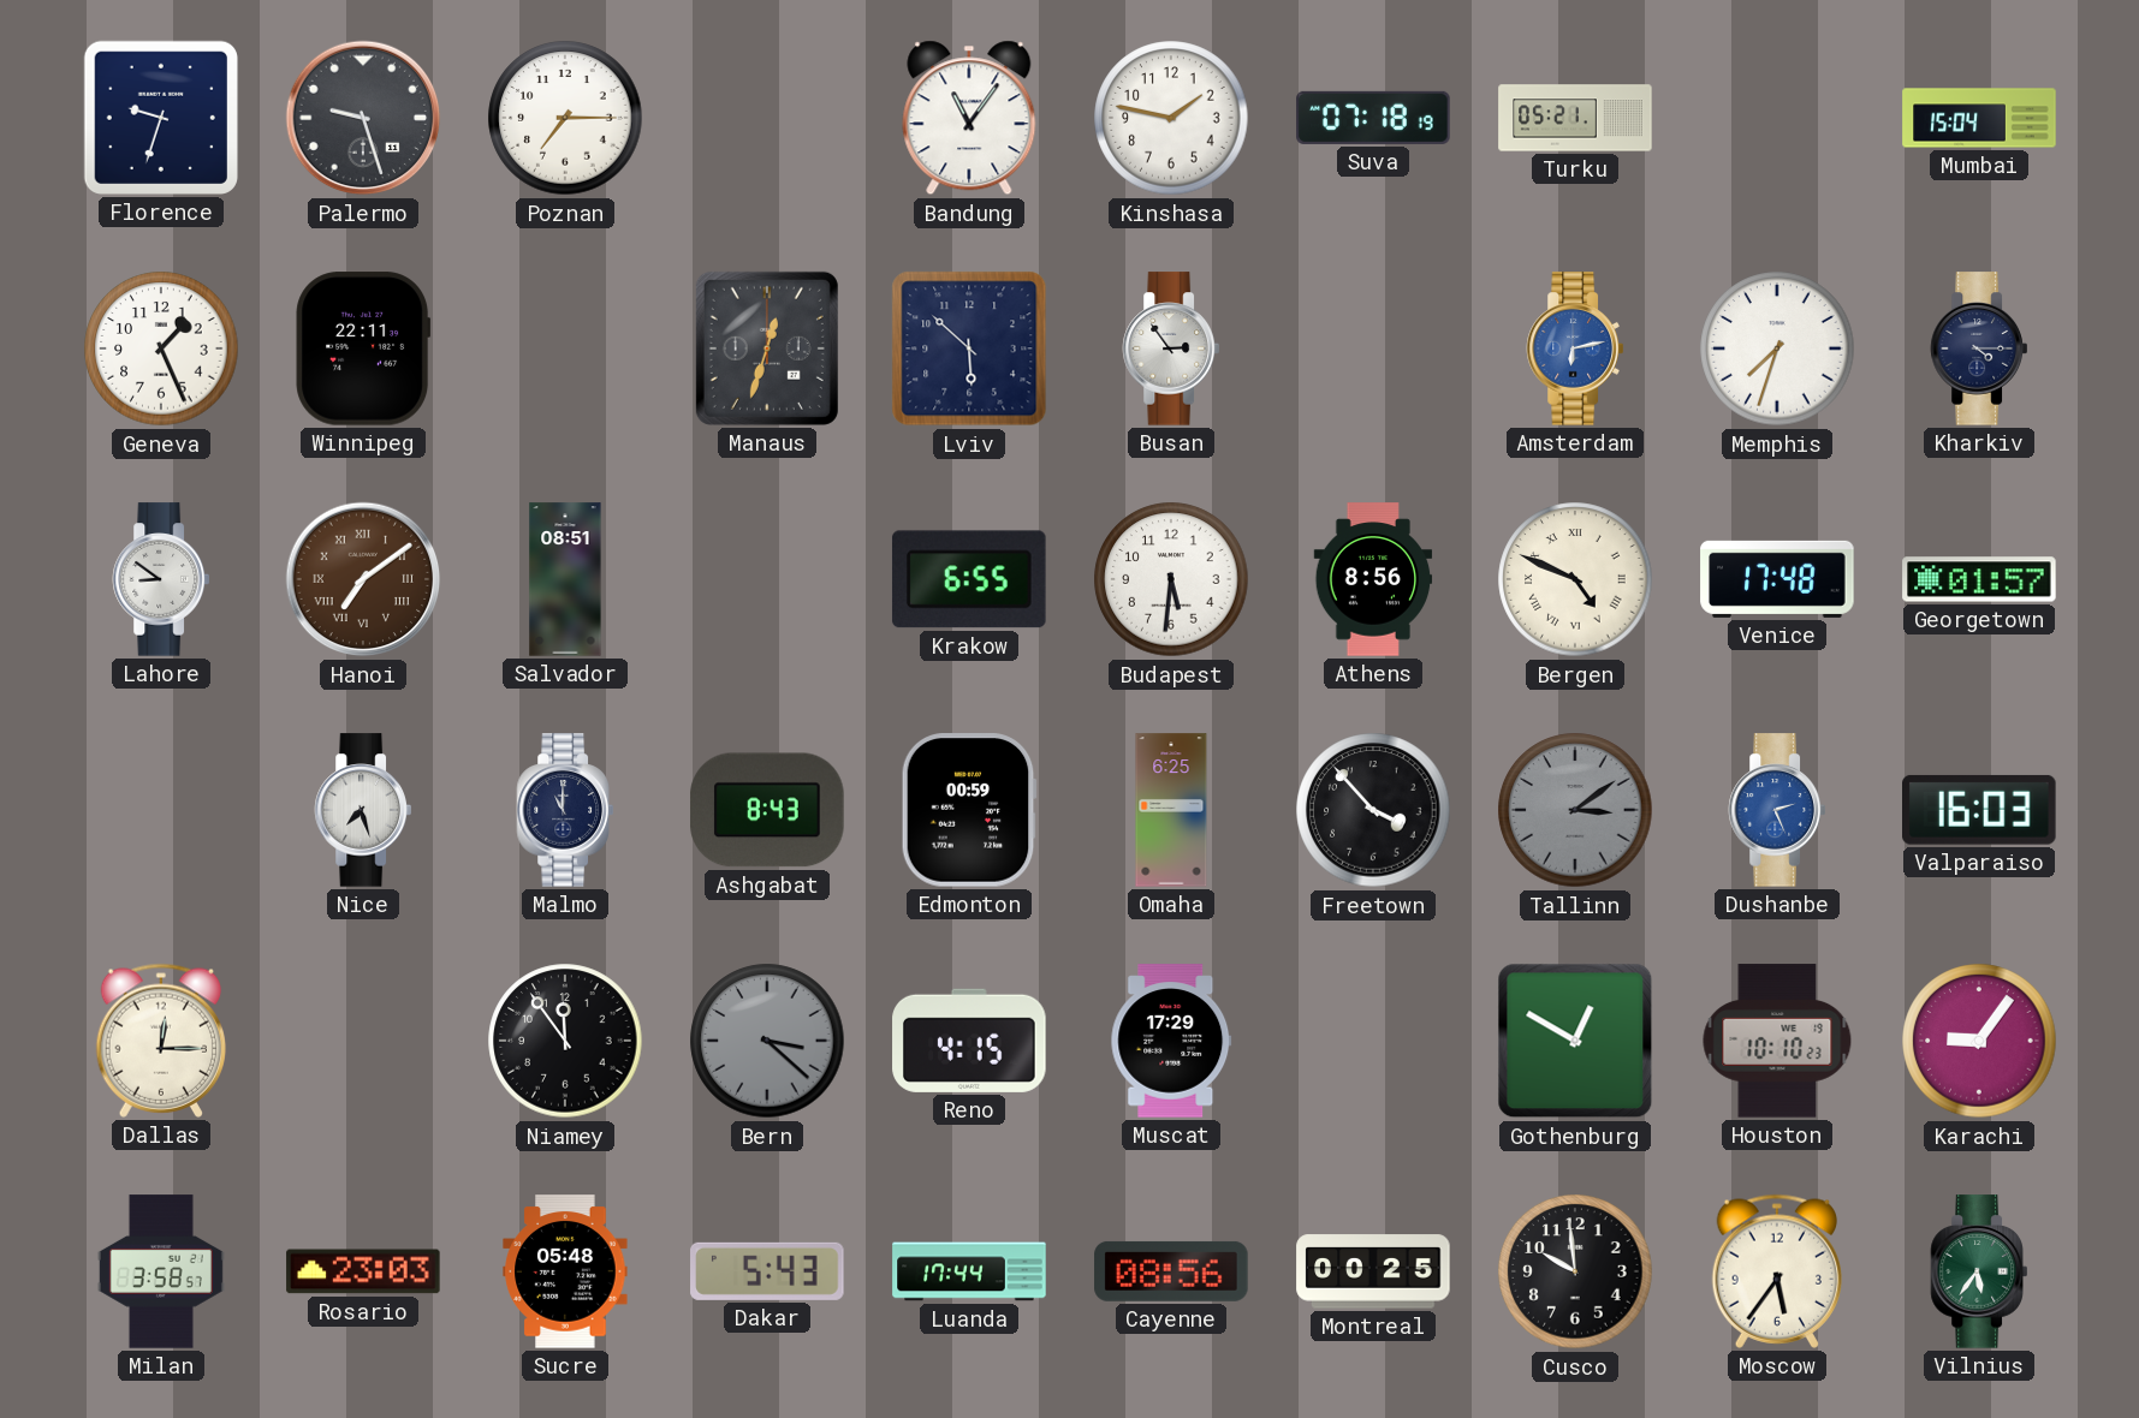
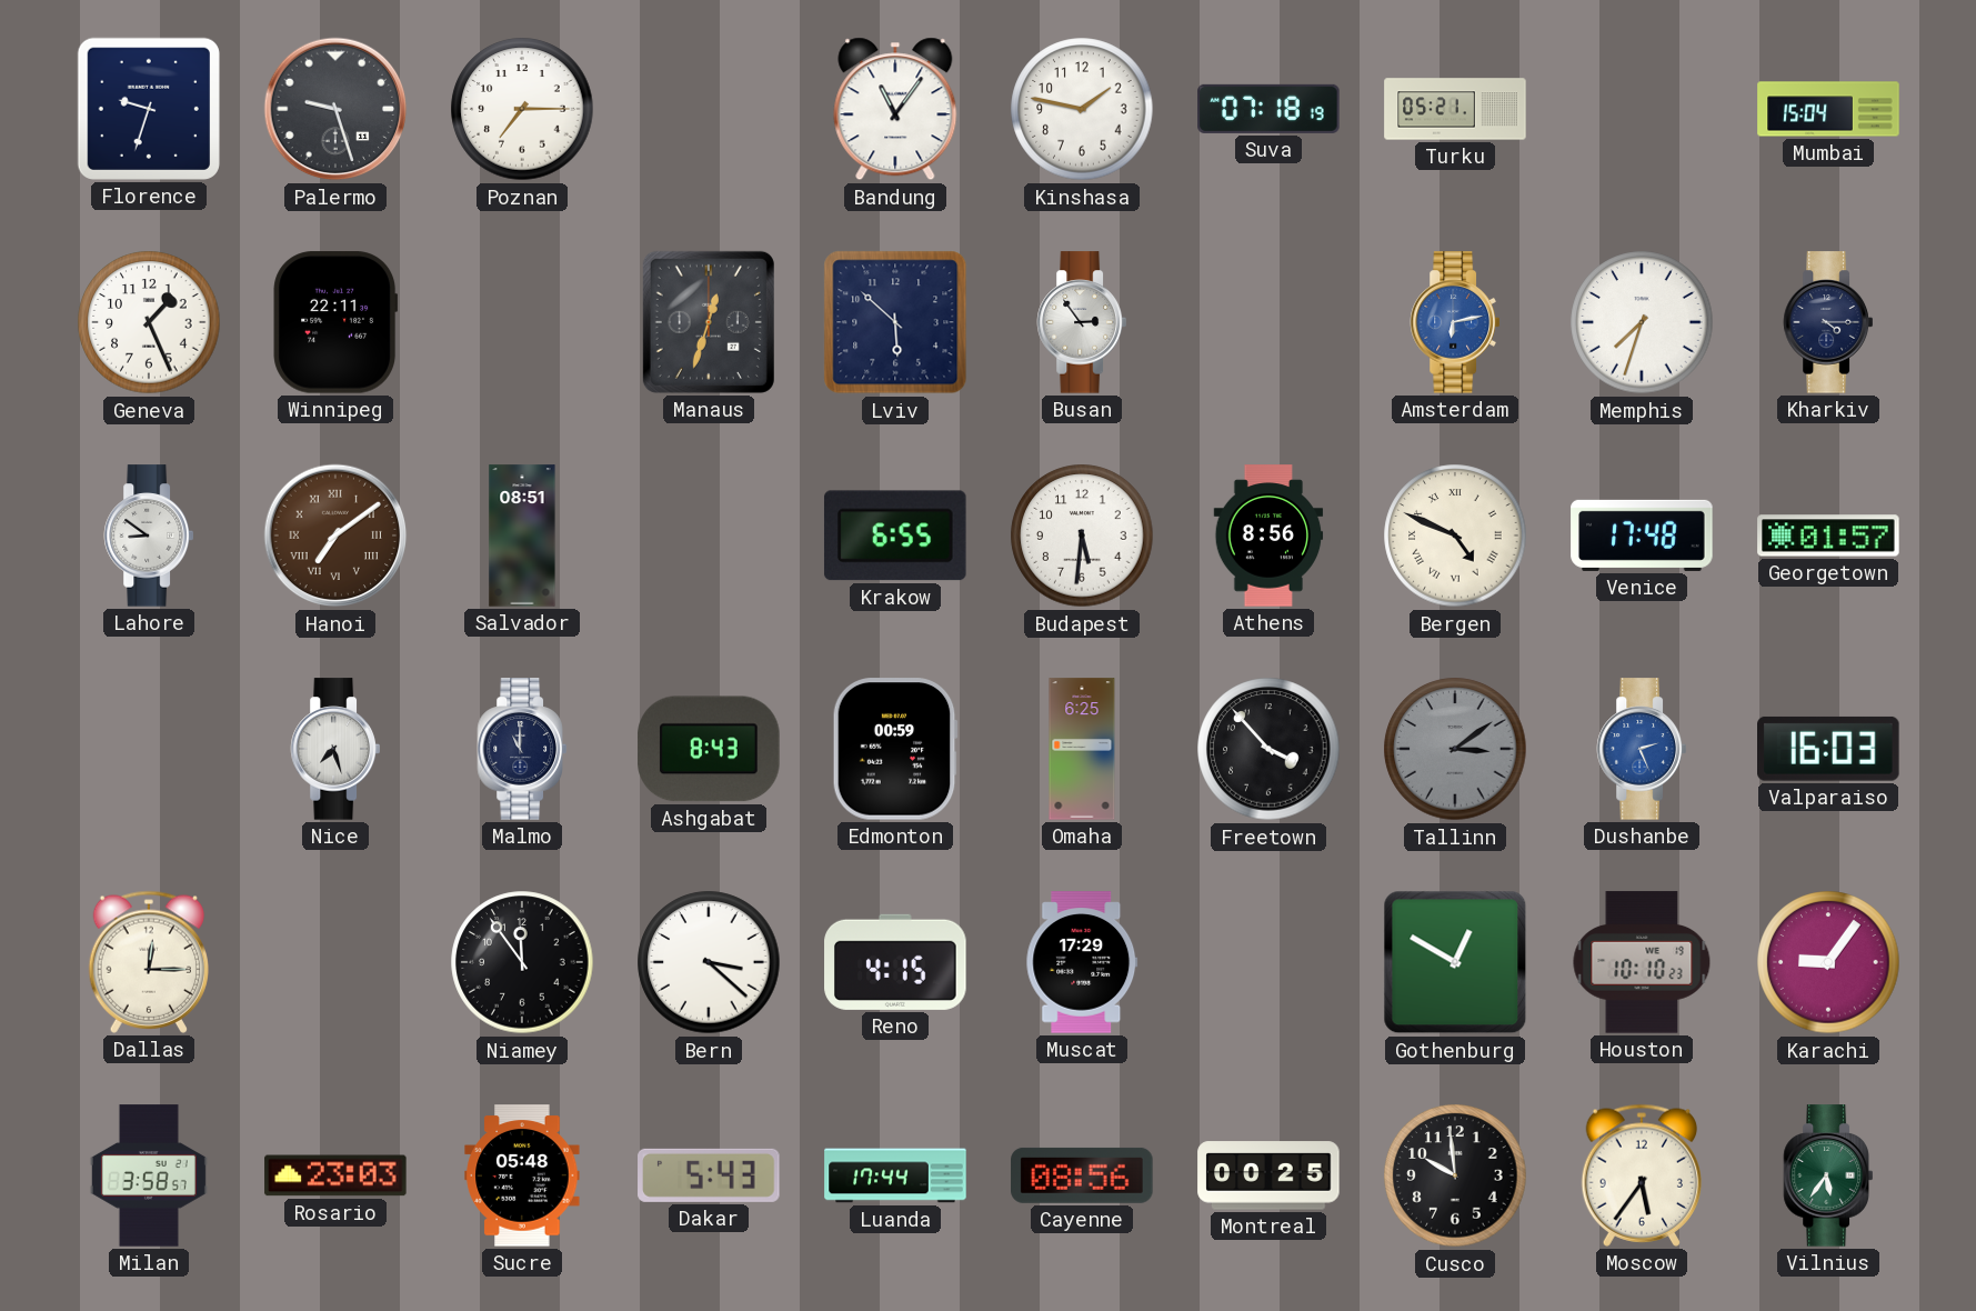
Bern dial: grey -> white (709, 962)
